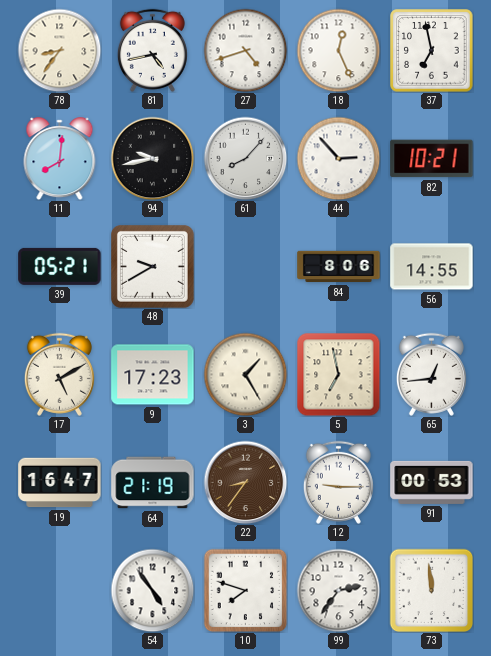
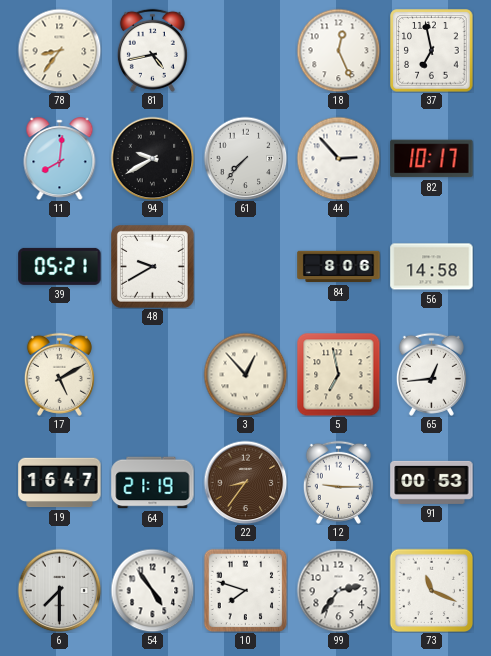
27: 4:42 -> none (245, 50)
94: 9:43 -> 9:40 (152, 158)
61: 8:07 -> 7:37 (245, 158)
82: 10:21 -> 10:17 (432, 159)
56: 14:55 -> 14:58 (432, 267)
9: 17:23 -> none (153, 375)
3: 1:25 -> 12:53 (245, 374)
6: none -> 7:30 (59, 590)
73: 11:59 -> 11:19 (431, 590)
